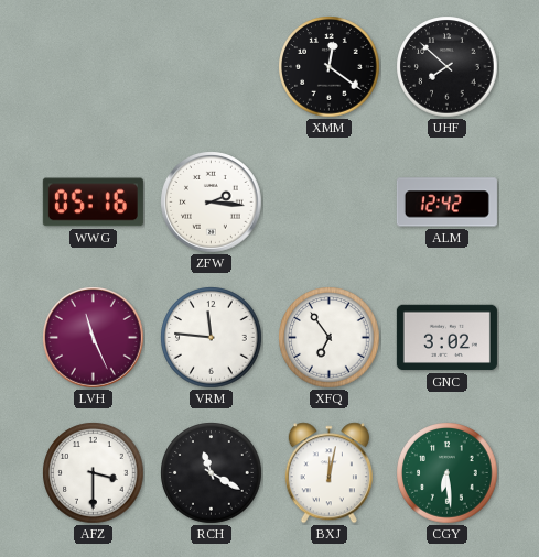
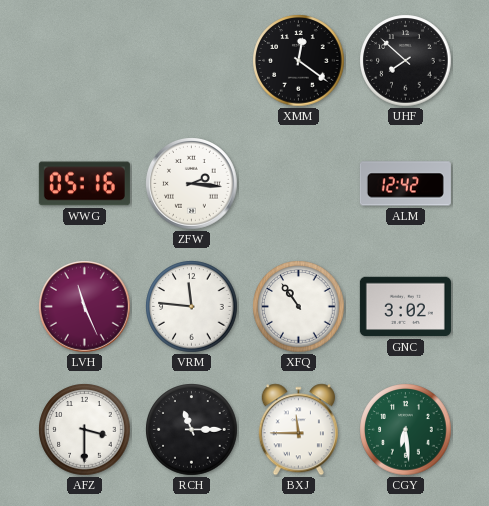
XFQ: 6:54 -> 10:54 (299, 307)
RCH: 11:20 -> 11:15 (192, 430)
BXJ: 12:02 -> 11:45 (298, 430)
